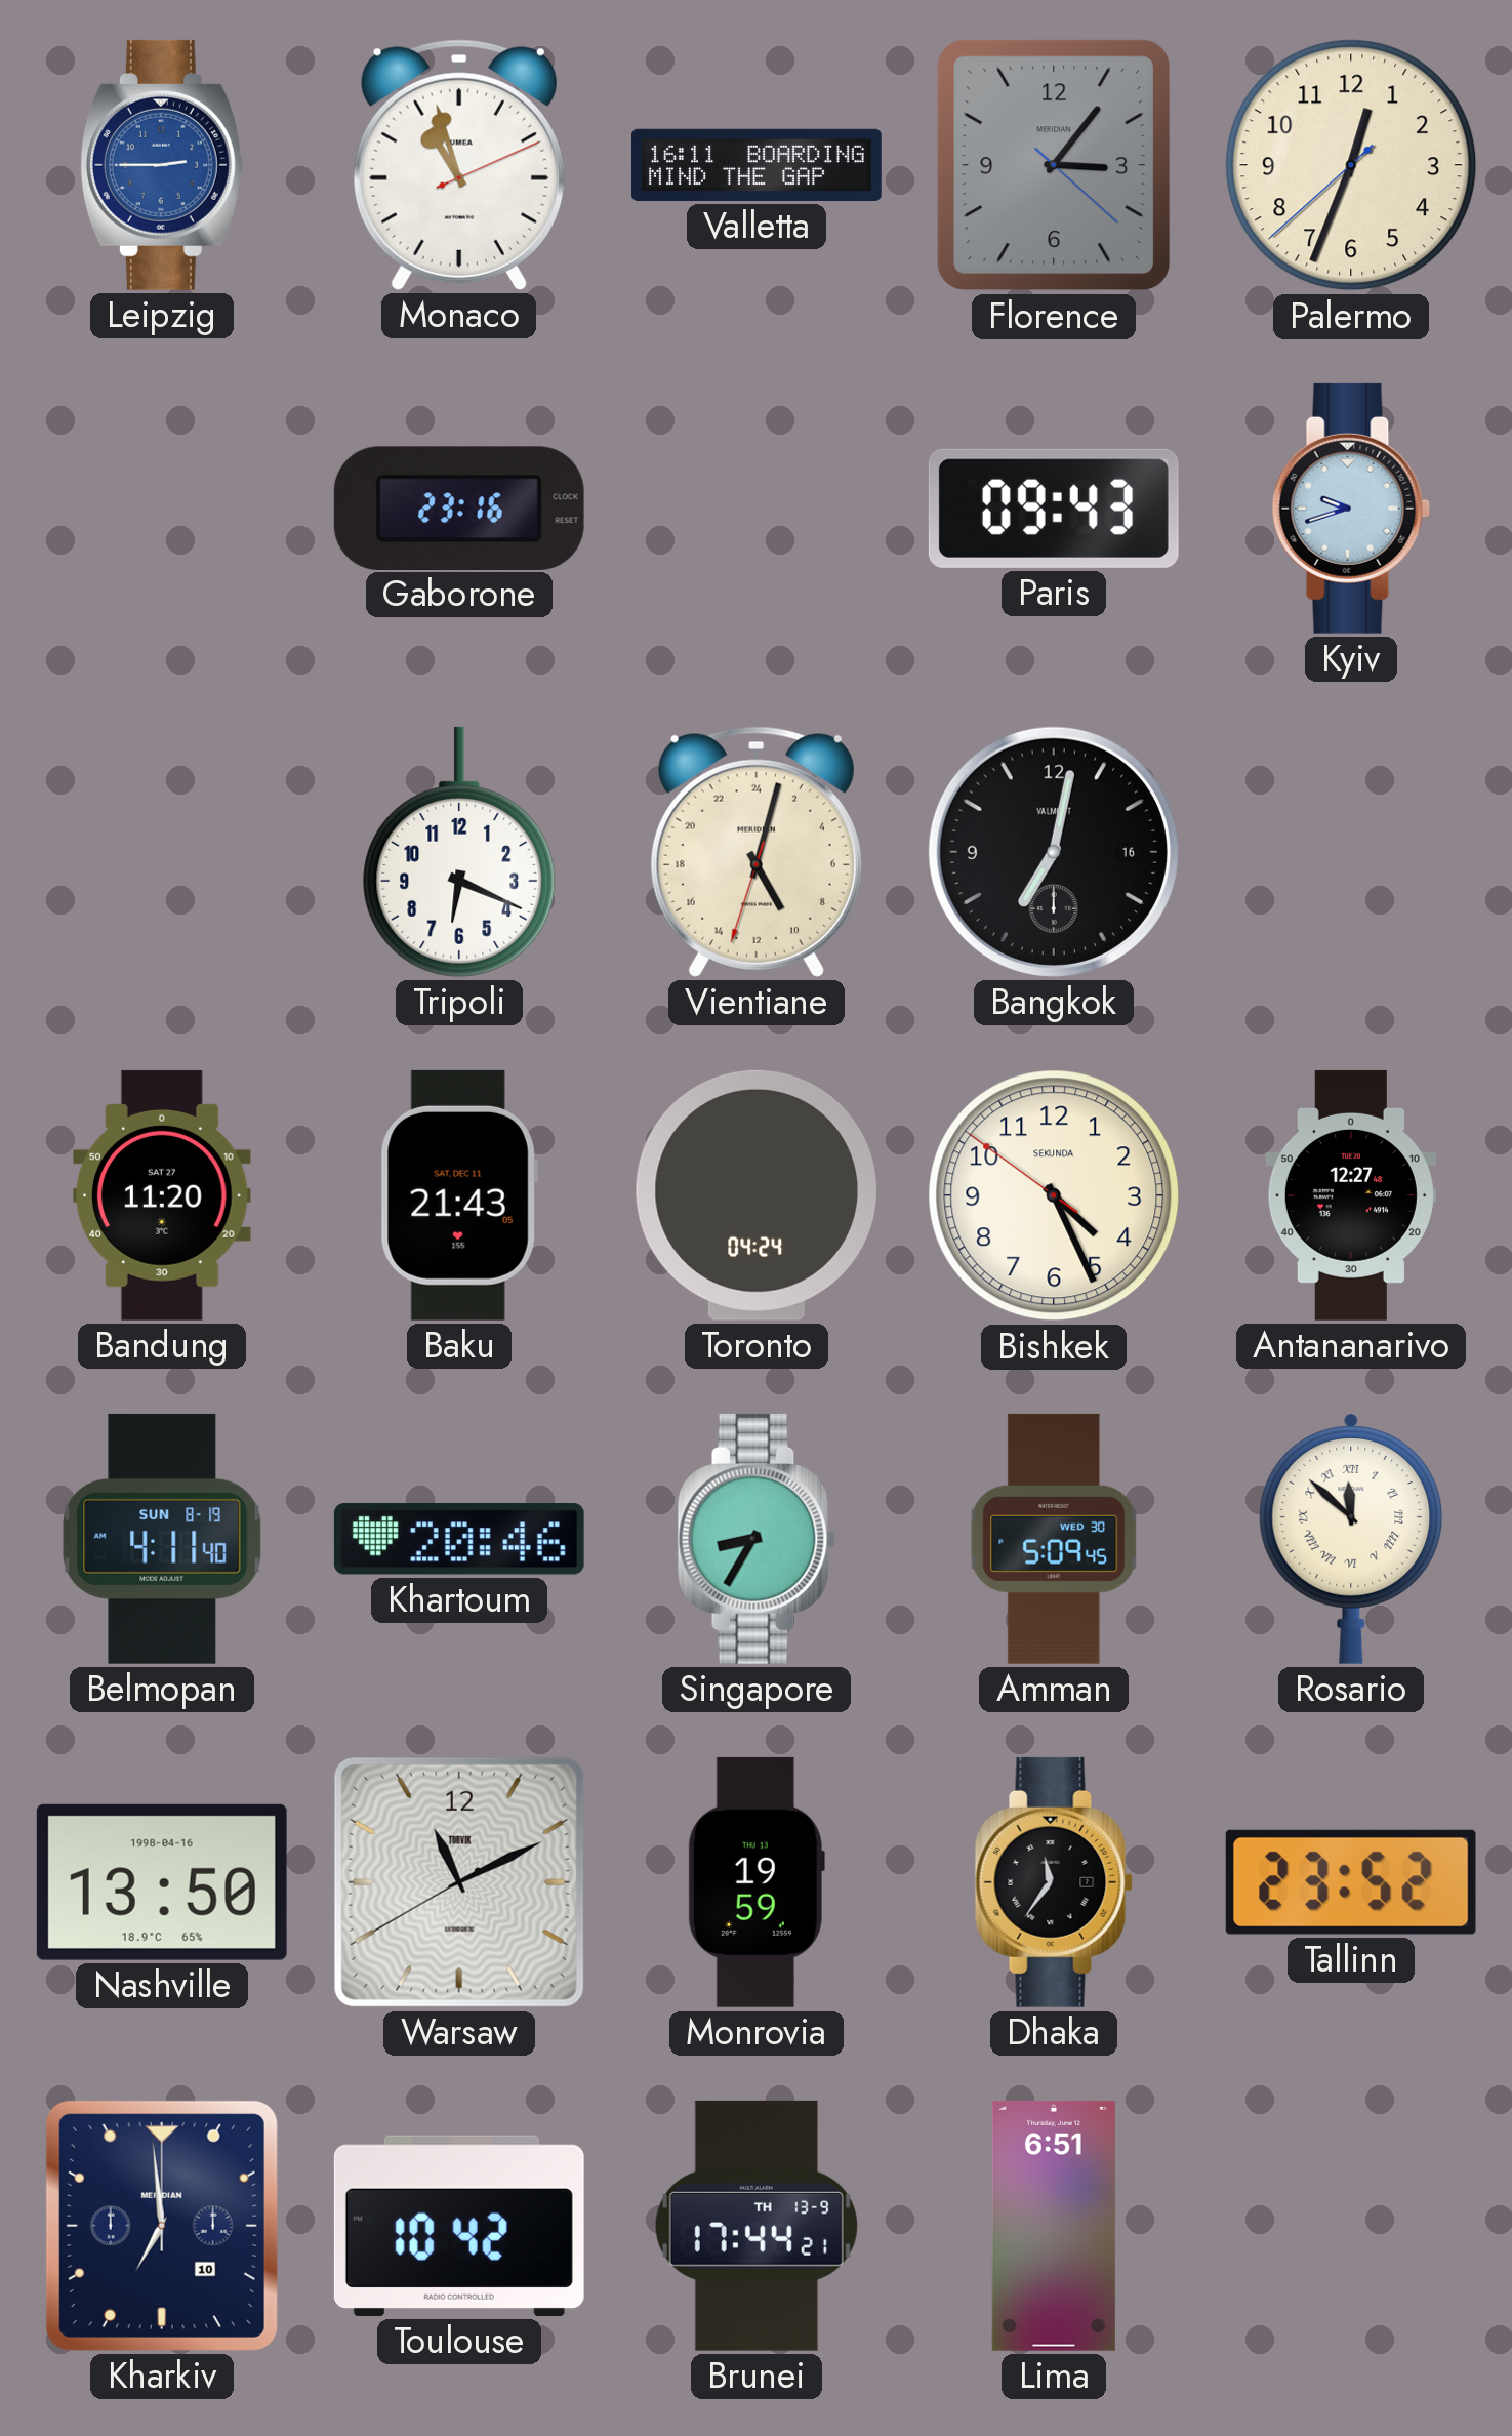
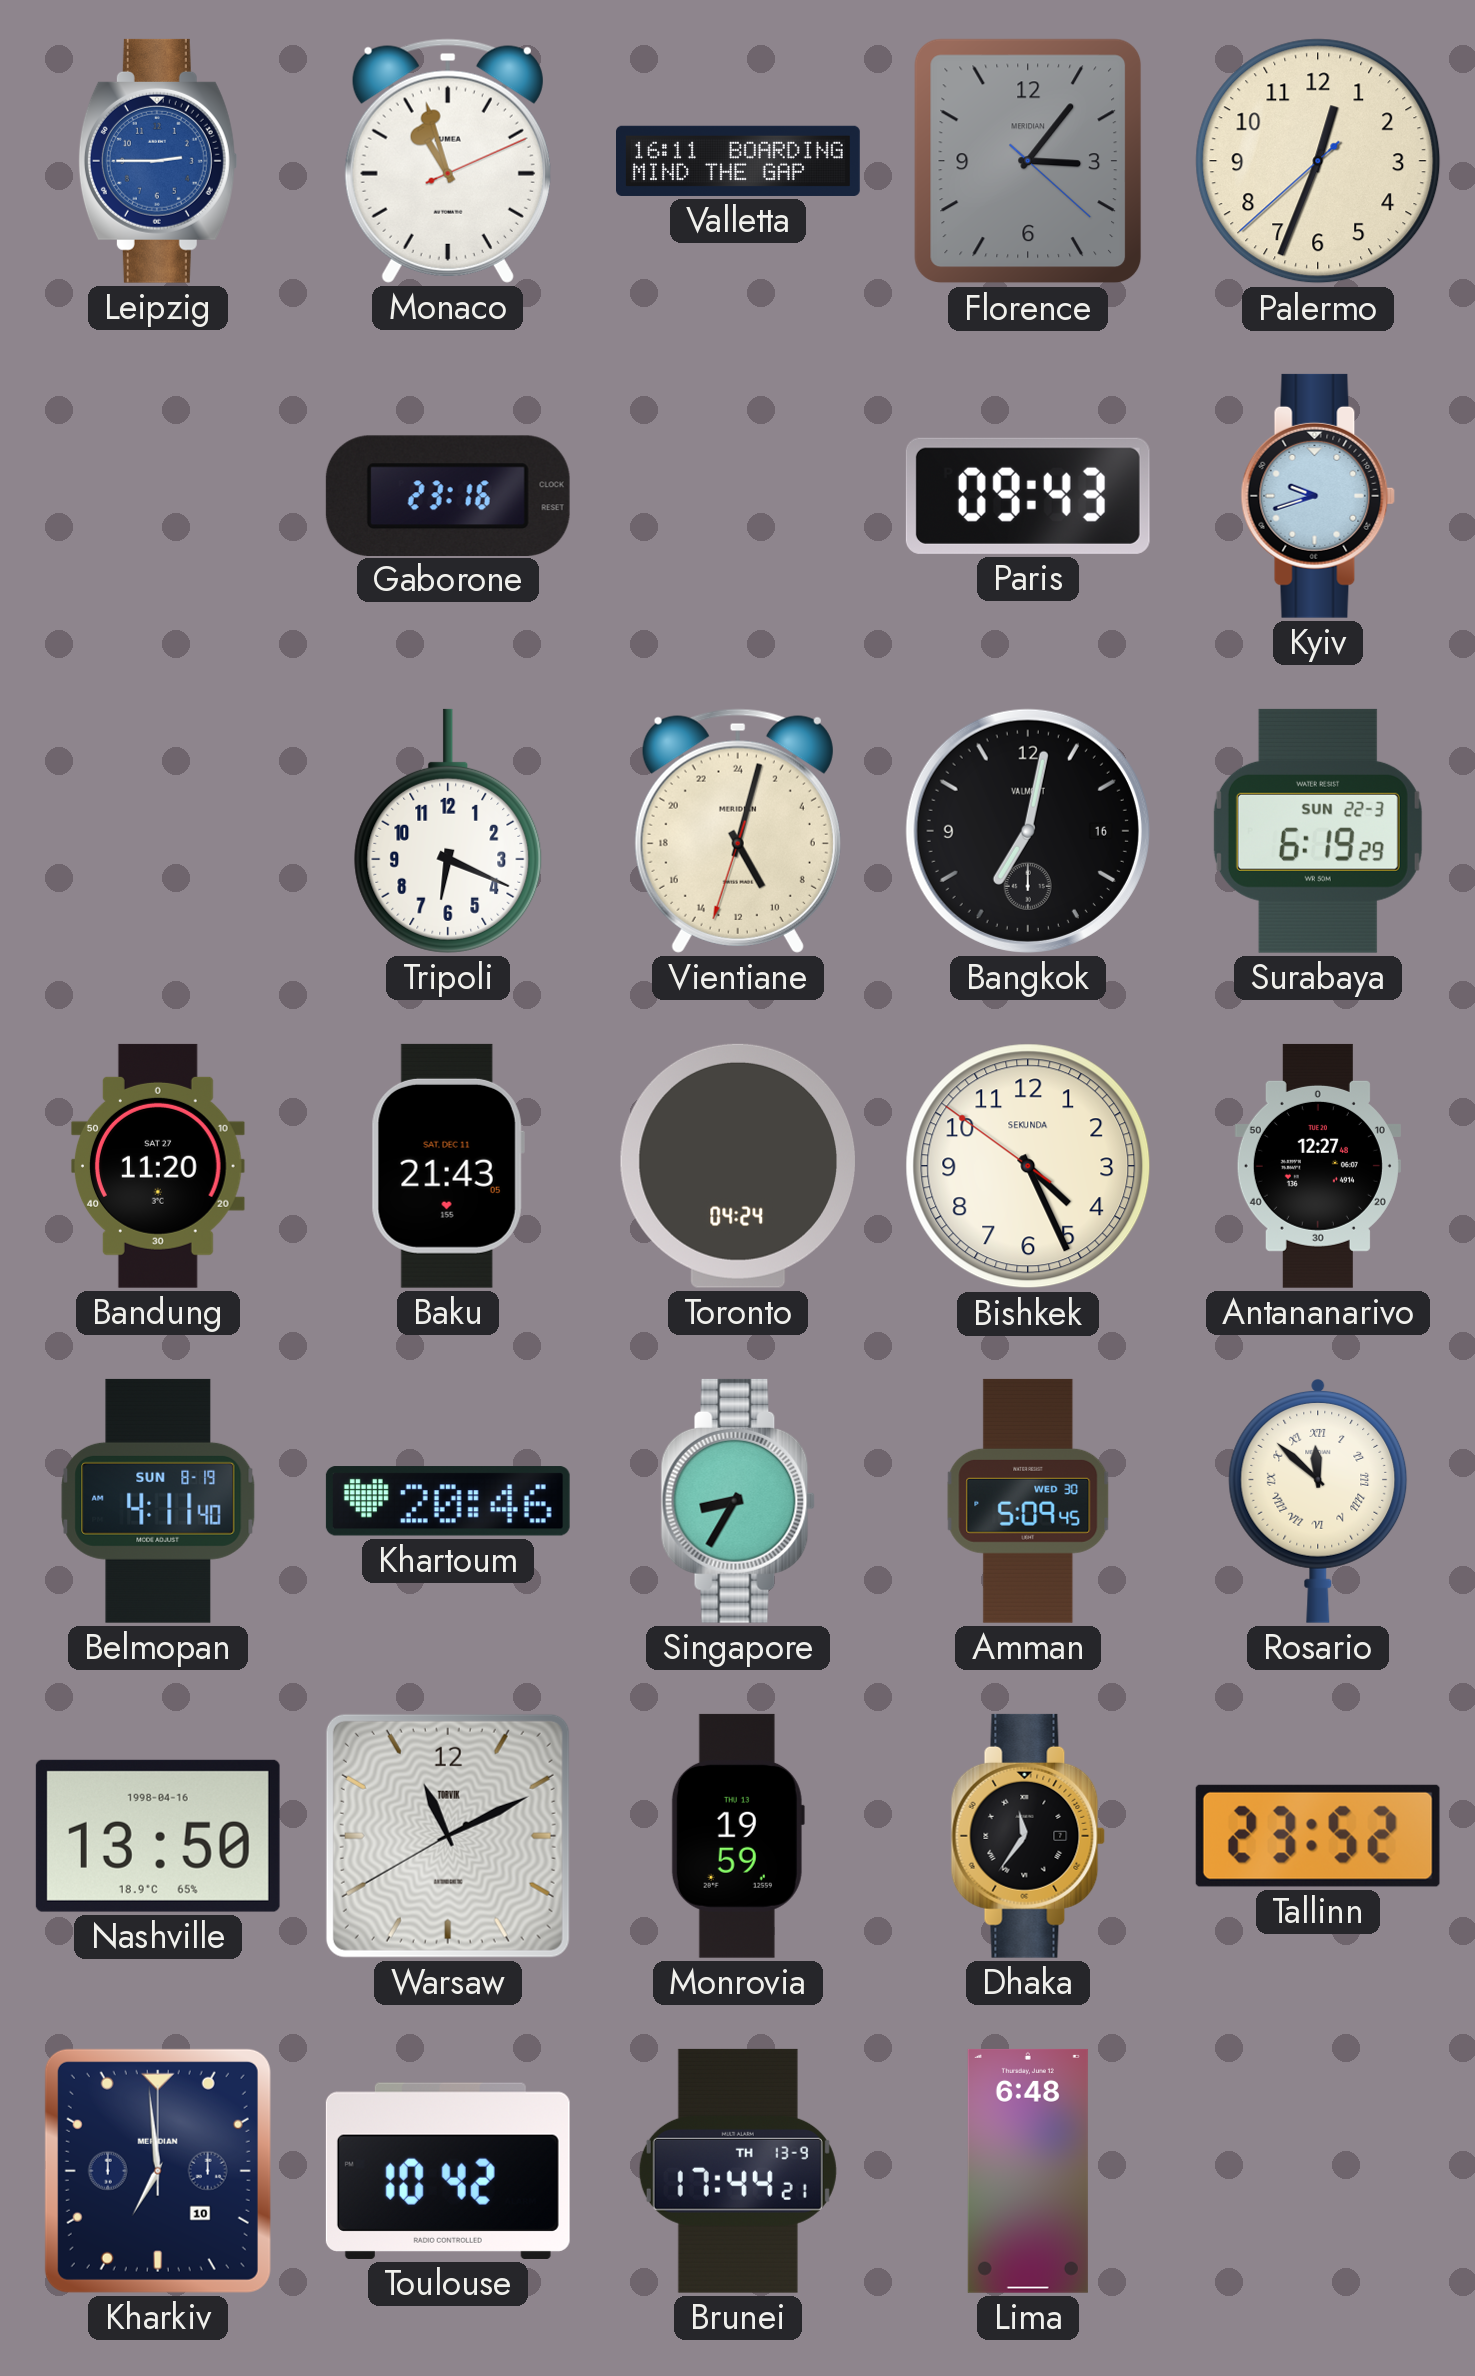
Surabaya: none -> 6:19 (1318, 831)
Lima: 6:51 -> 6:48 (1028, 2171)
